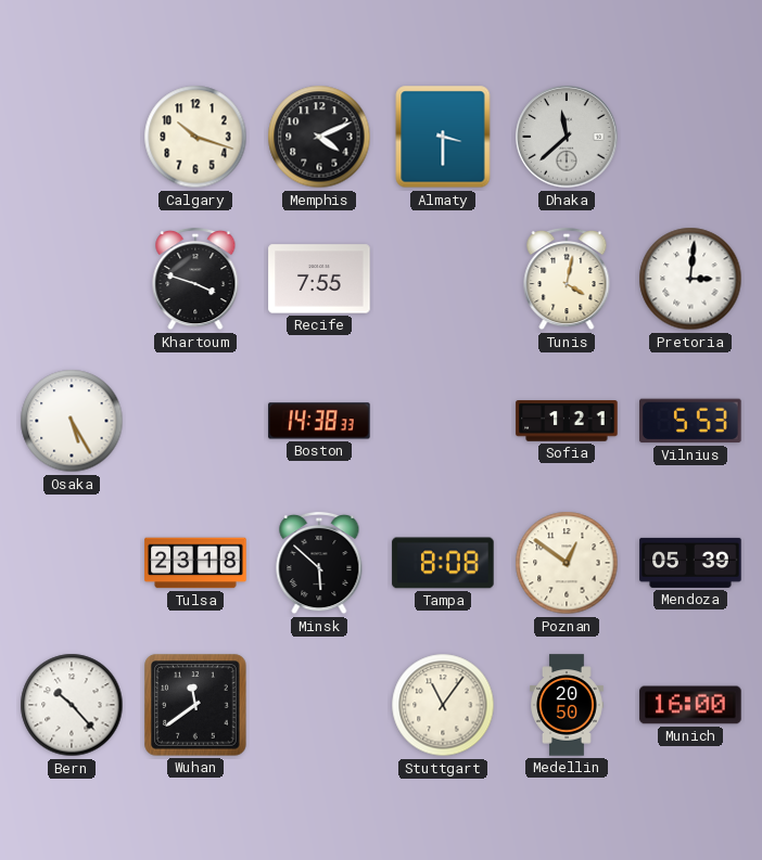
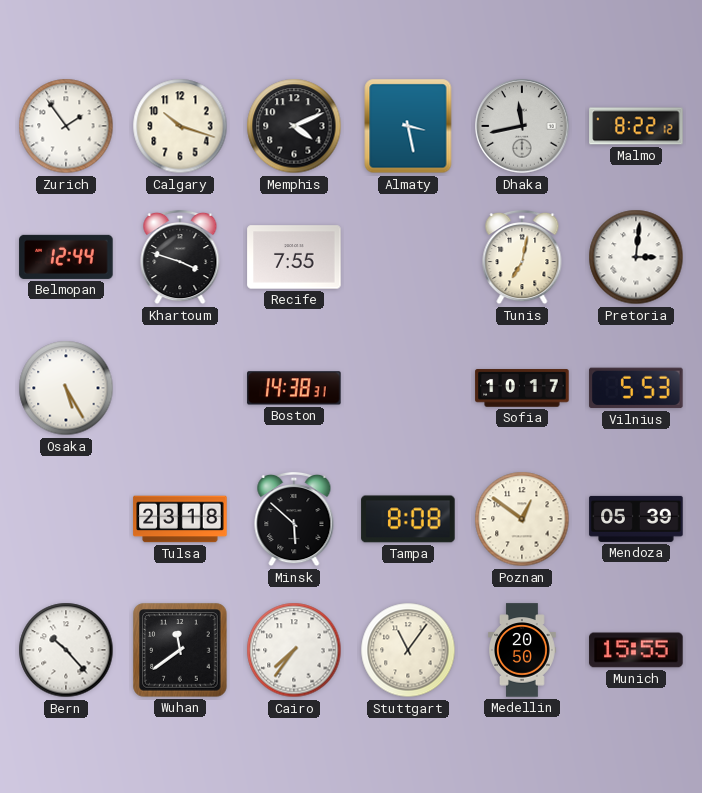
Zurich: none -> 1:54 (66, 126)
Almaty: 3:30 -> 3:28 (408, 126)
Dhaka: 11:38 -> 11:43 (522, 126)
Malmo: none -> 8:22 (636, 126)
Belmopan: none -> 12:44 (66, 257)
Tunis: 4:02 -> 7:02 (522, 257)
Boston: 14:38:33 -> 14:38:31 (294, 388)
Sofia: 1:21 -> 10:17 (522, 388)
Cairo: none -> 7:36 (294, 650)
Munich: 16:00 -> 15:55 (636, 650)
